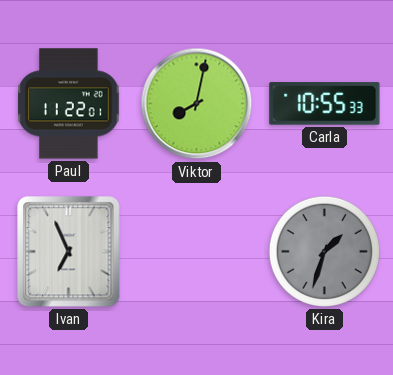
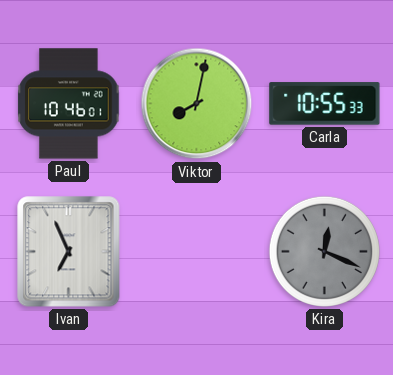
Paul: 11:22 -> 10:46 (69, 104)
Kira: 1:33 -> 12:19 (324, 251)
